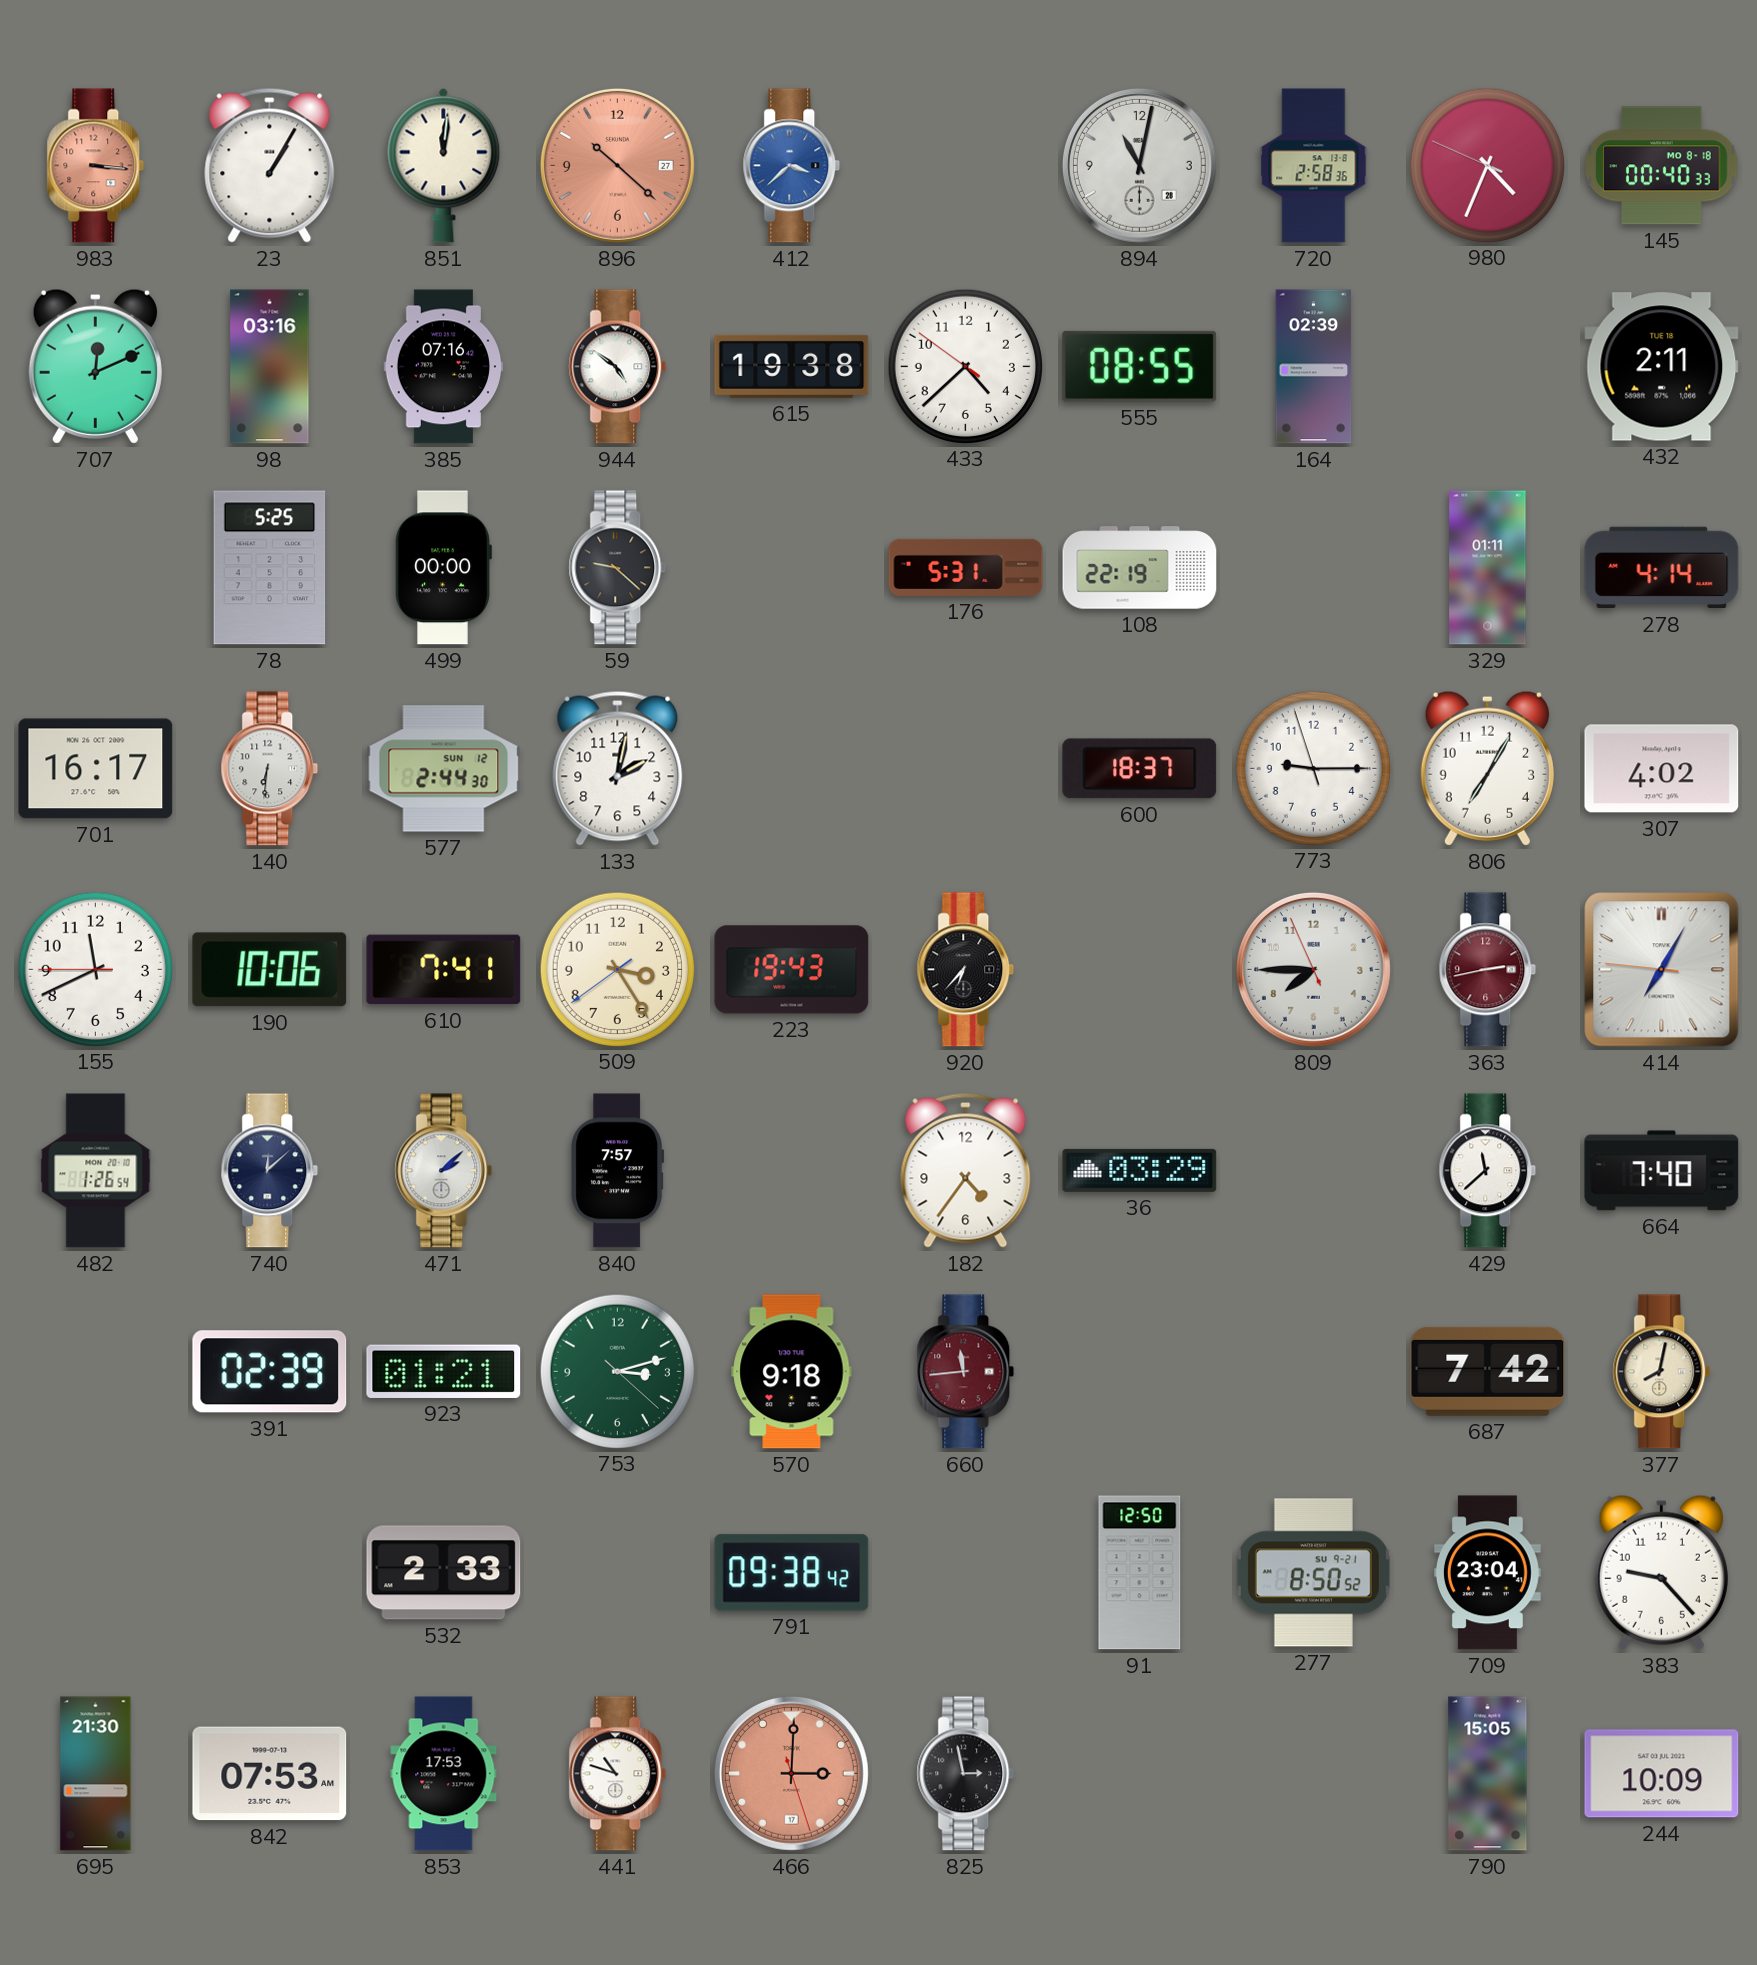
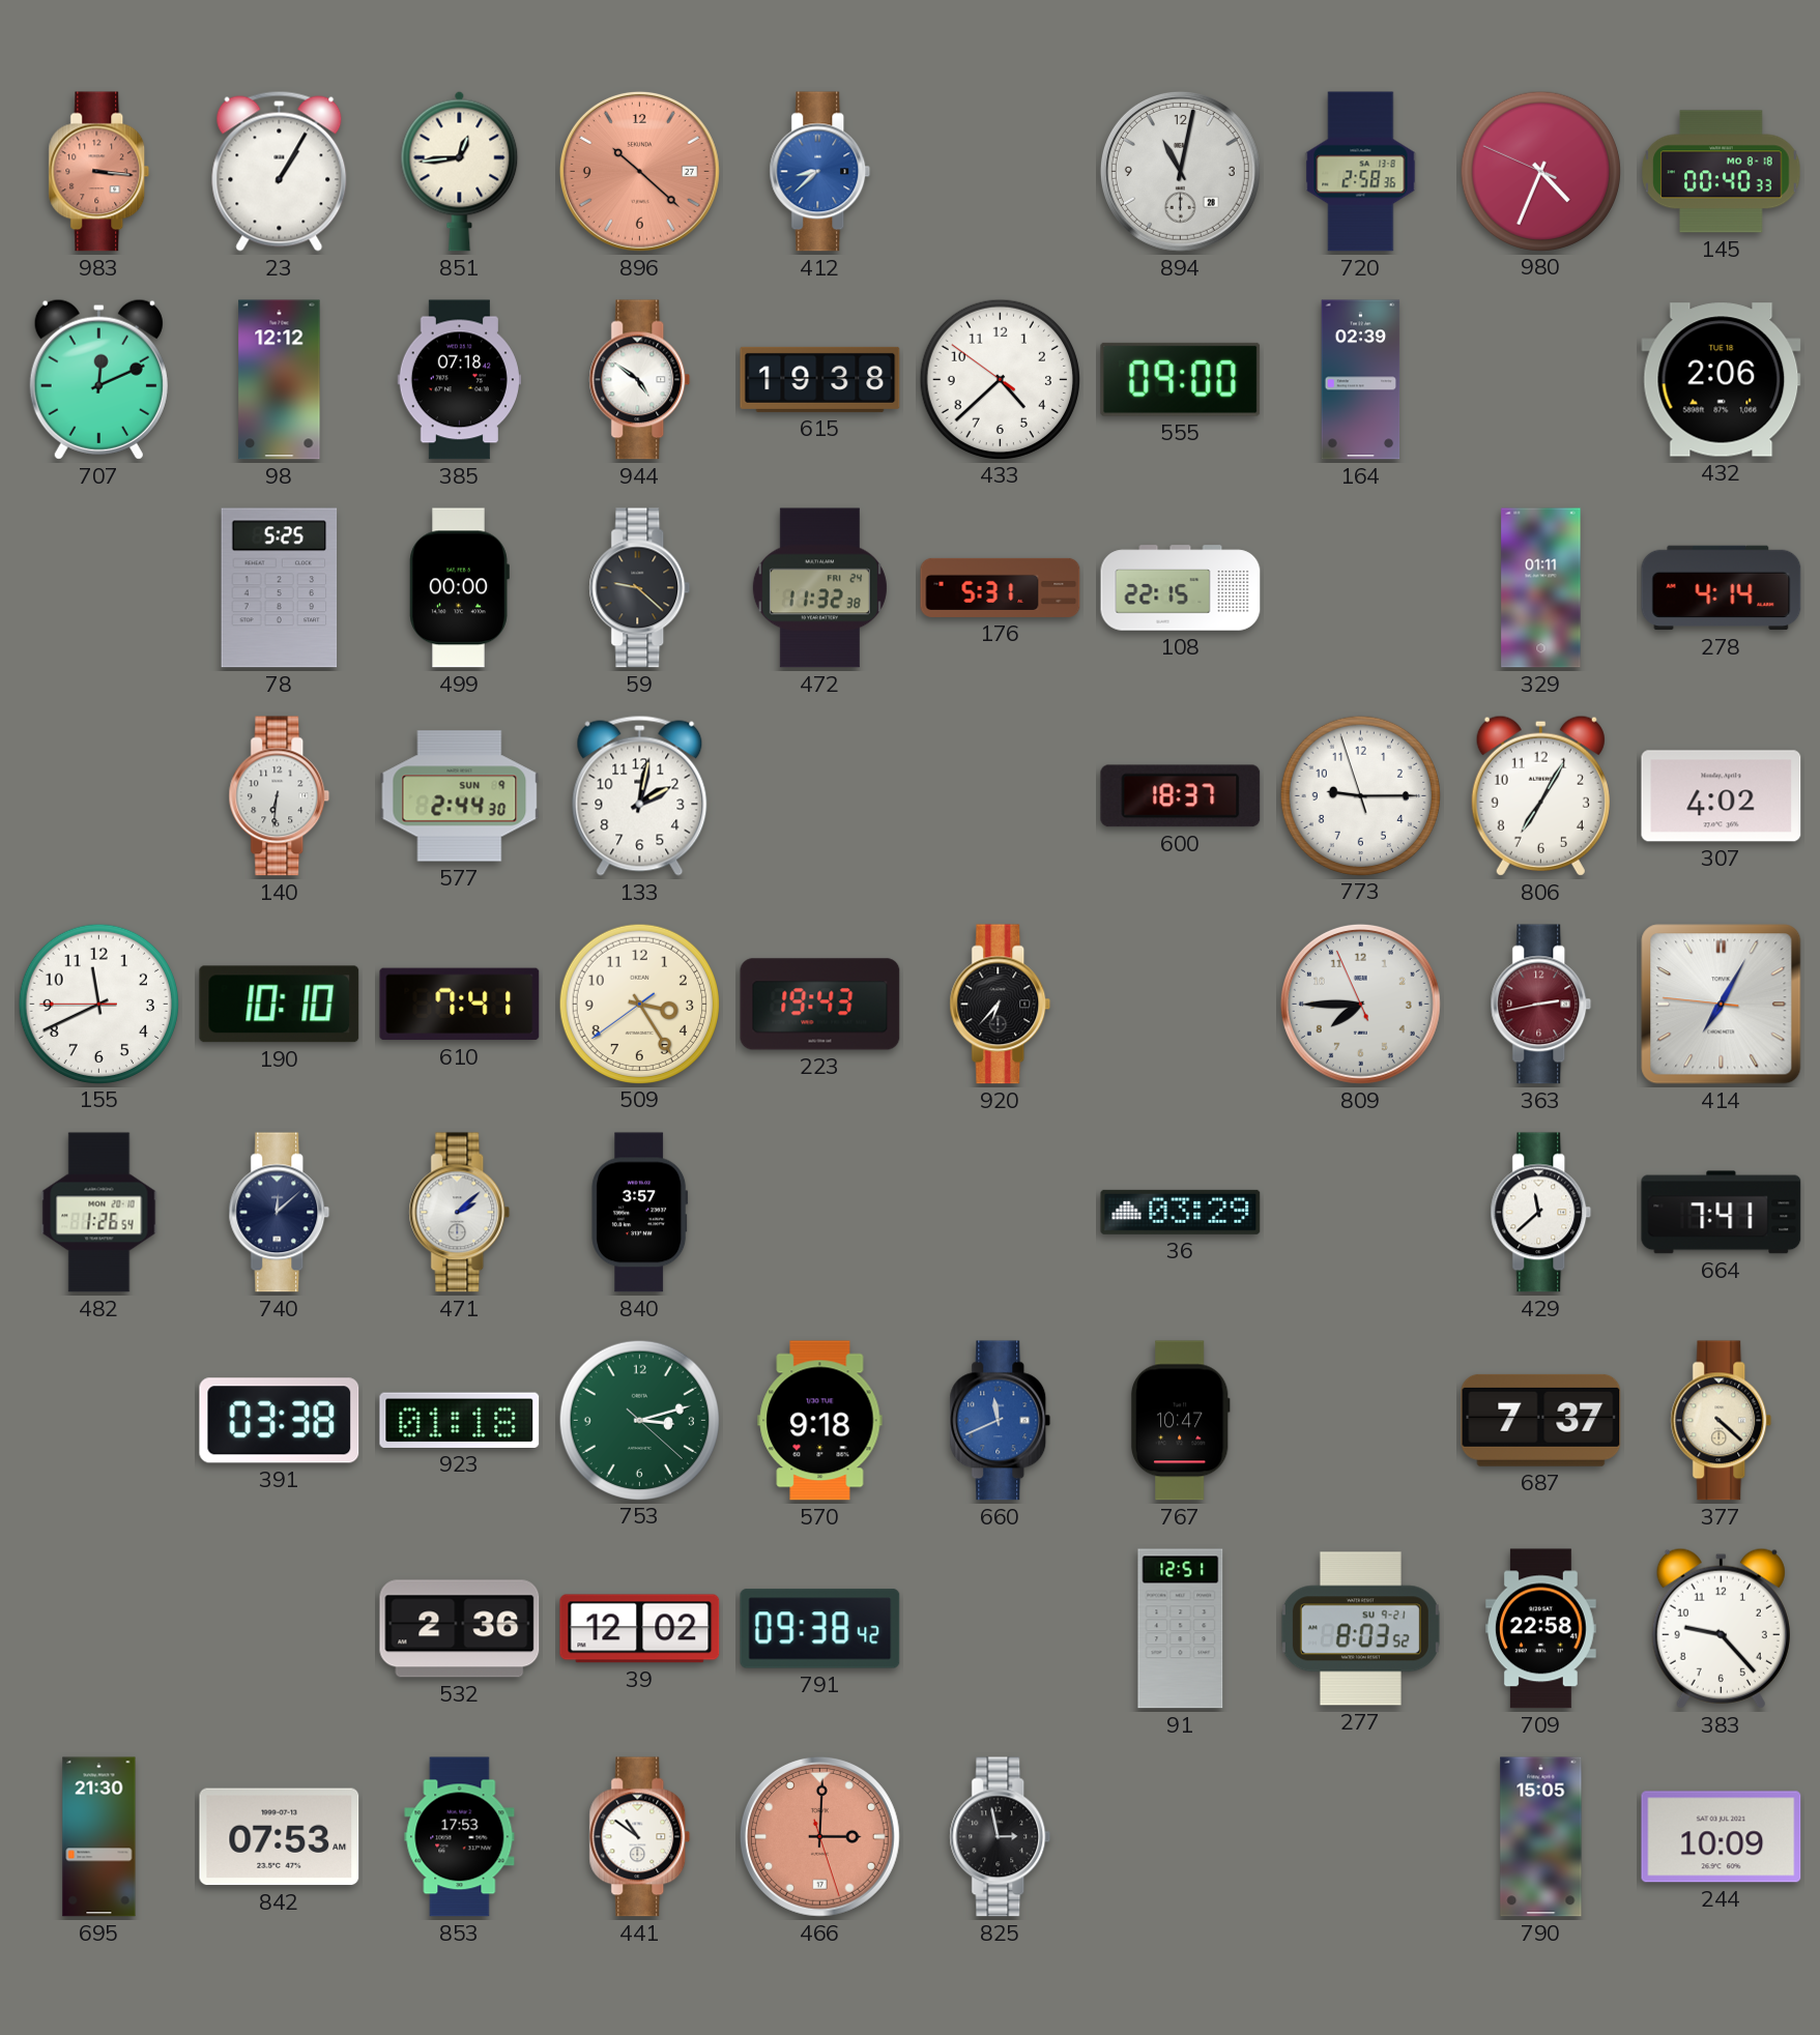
851: 12:01 -> 12:44 (460, 171)
412: 3:38 -> 8:38 (820, 172)
98: 03:16 -> 12:12 (280, 380)
385: 07:16 -> 07:18 (459, 380)
555: 08:55 -> 09:00 (1181, 379)
432: 2:11 -> 2:06 (1722, 380)
472: none -> 11:32 (819, 588)
108: 22:19 -> 22:15 (1181, 588)
701: 16:17 -> none (96, 769)
577 date: SUN 12 -> SUN 9 (460, 796)
190: 10:06 -> 10:10 (280, 1005)
840: 7:57 -> 3:57 (640, 1213)
182: 4:36 -> none (966, 1170)
664: 7:40 -> 7:41 (1722, 1213)
391: 02:39 -> 03:38 (280, 1421)
923: 01:21 -> 01:18 (460, 1420)
660: 11:44 -> 11:41 (1001, 1421)
660 dial: burgundy -> blue (1001, 1421)
767: none -> 10:47 (1180, 1421)
687: 7:42 -> 7:37 (1541, 1420)
377: 8:02 -> 4:22 (1722, 1421)
532: 2:33 -> 2:36 (460, 1629)
39: none -> 12:02 (640, 1629)
91: 12:50 -> 12:51 (1181, 1629)
277: 8:50 -> 8:03 (1360, 1629)
709: 23:04 -> 22:58 (1540, 1629)
441: 10:48 -> 10:51 (640, 1837)
